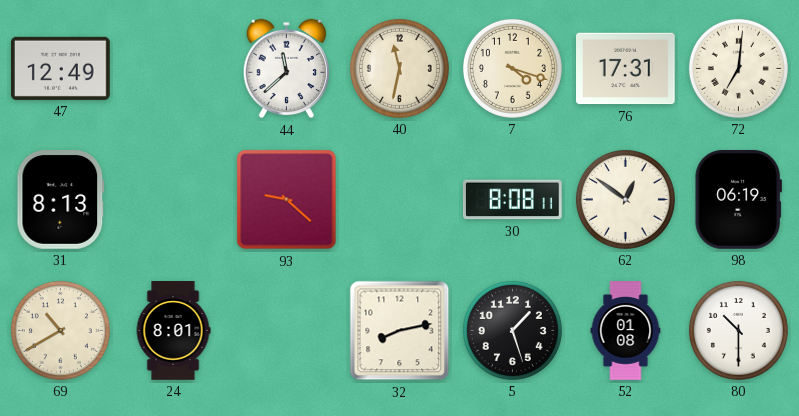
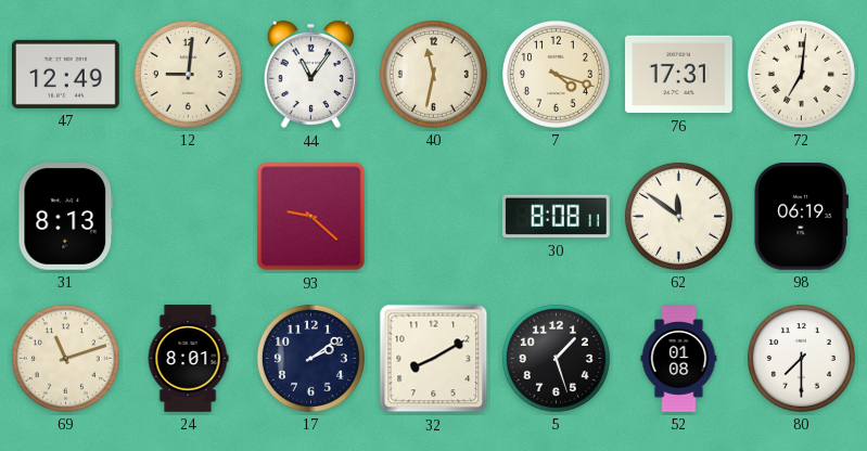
12: none -> 9:01 (188, 74)
44: 11:38 -> 11:06 (310, 75)
62: 12:51 -> 11:51 (678, 216)
69: 10:40 -> 11:12 (65, 358)
17: none -> 2:09 (310, 358)
32: 8:13 -> 8:10 (434, 359)
80: 10:30 -> 7:30 (801, 358)
